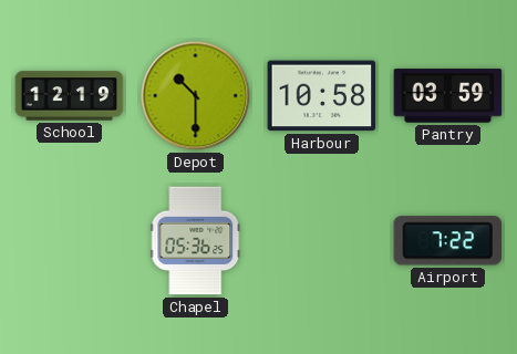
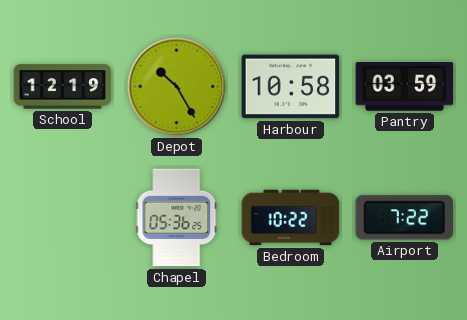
Depot: 10:30 -> 10:25 (177, 87)
Bedroom: none -> 10:22 (291, 218)
